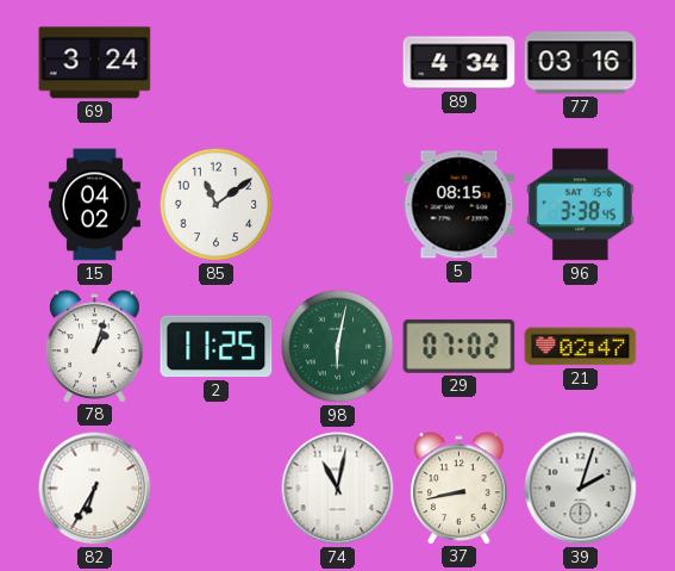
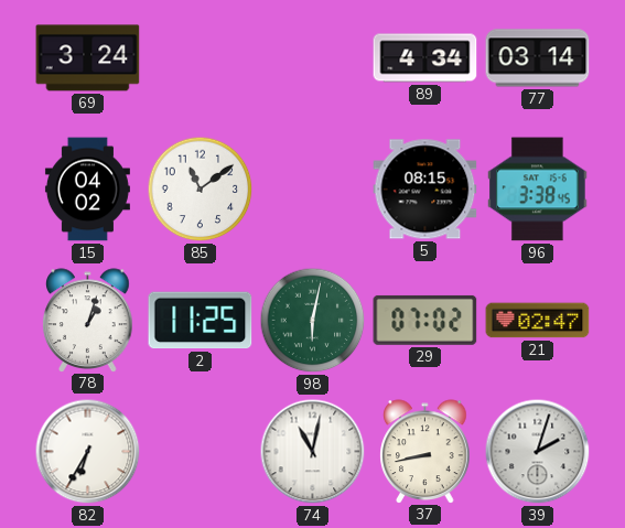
77: 03:16 -> 03:14 (538, 58)
